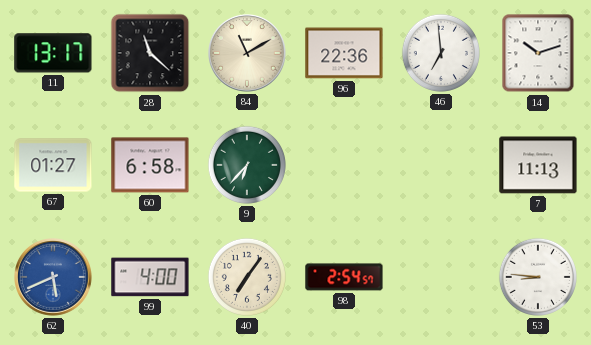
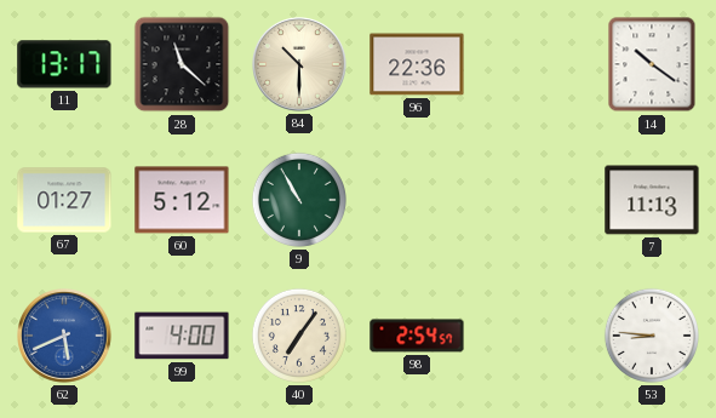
84: 11:10 -> 10:30 (300, 65)
46: 6:59 -> none (441, 53)
14: 10:12 -> 10:21 (652, 64)
60: 6:58 -> 5:12 (182, 200)
9: 6:37 -> 10:55 (299, 200)
